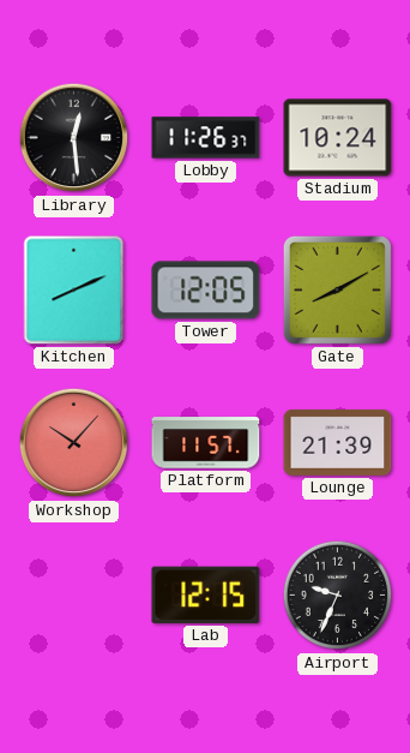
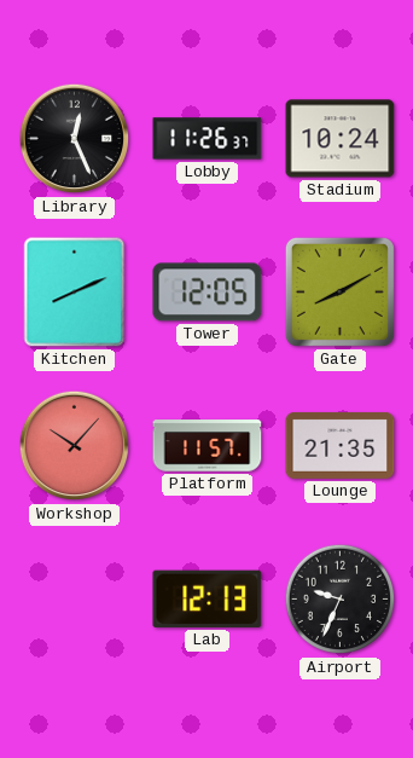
Library: 12:29 -> 12:26 (75, 139)
Lounge: 21:39 -> 21:35 (341, 445)
Lab: 12:15 -> 12:13 (208, 598)
